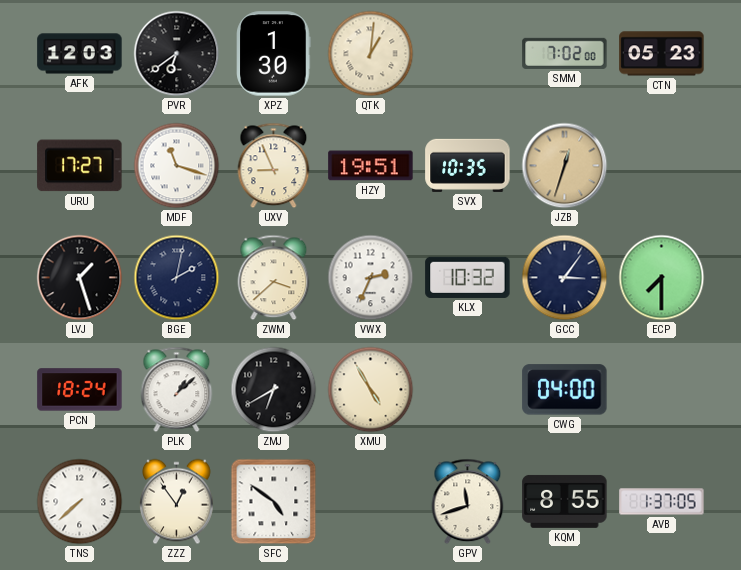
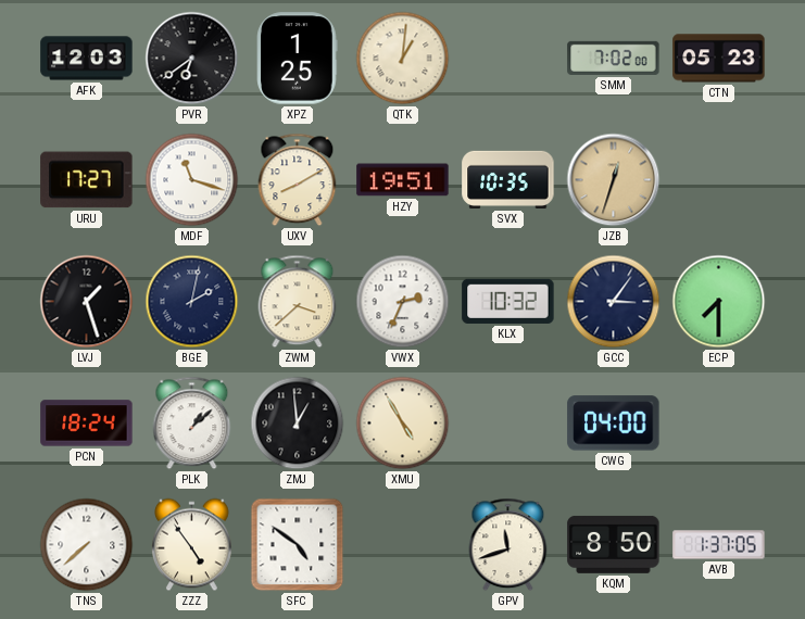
XPZ: 1:30 -> 1:25 (298, 59)
UXV: 8:56 -> 8:10 (298, 180)
ZMJ: 6:40 -> 12:59 (298, 424)
ZZZ: 12:54 -> 4:54 (192, 545)
KQM: 8:55 -> 8:50 (614, 544)
